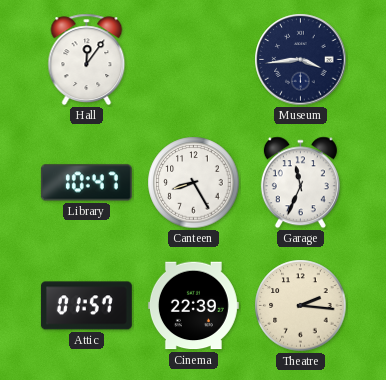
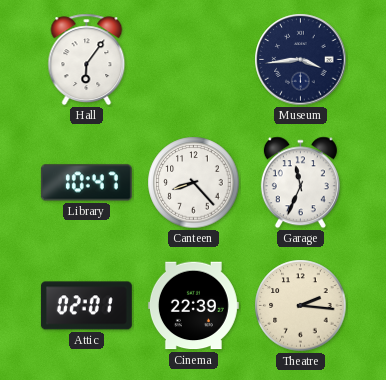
Hall: 12:06 -> 6:06 (87, 59)
Canteen: 8:25 -> 8:23 (194, 183)
Attic: 01:57 -> 02:01 (86, 306)
